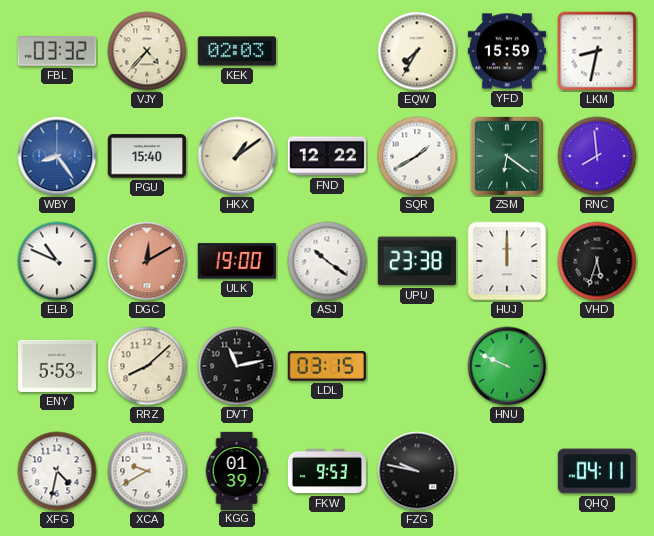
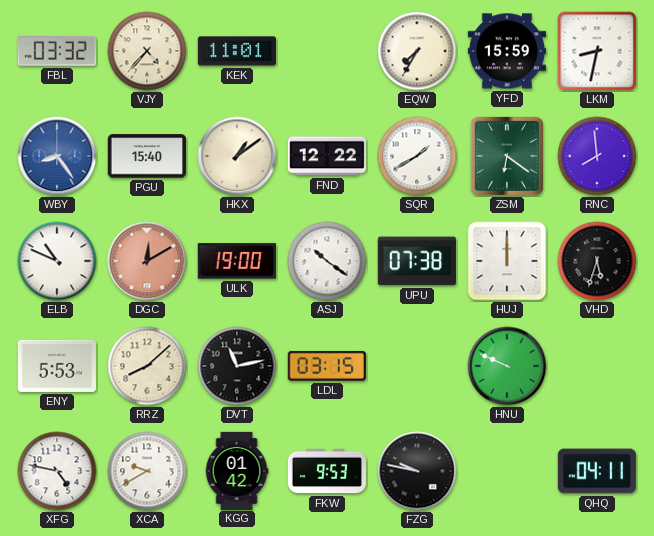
KEK: 02:03 -> 11:01 (237, 51)
UPU: 23:38 -> 07:38 (417, 261)
XFG: 4:32 -> 4:47 (57, 471)
KGG: 01:39 -> 01:42 (237, 470)
